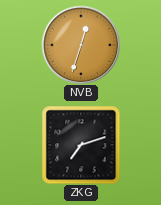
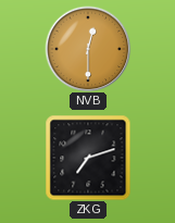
NVB: 12:33 -> 12:30 (88, 49)
